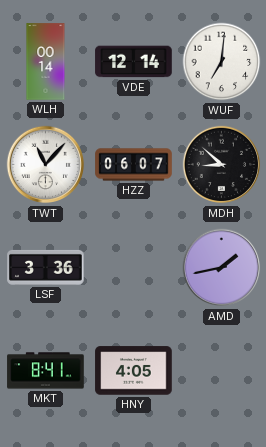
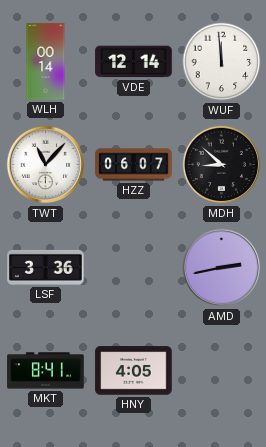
WUF: 7:01 -> 11:59 (222, 62)
AMD: 1:43 -> 2:43 (222, 268)
